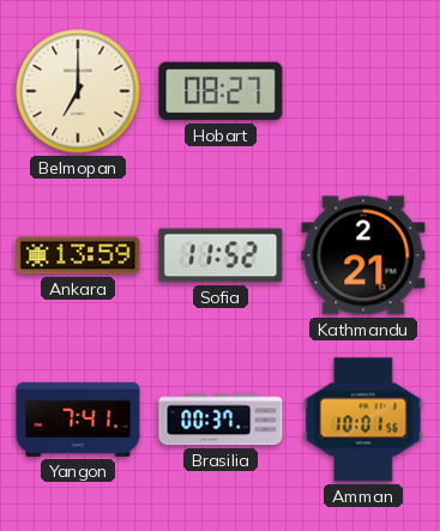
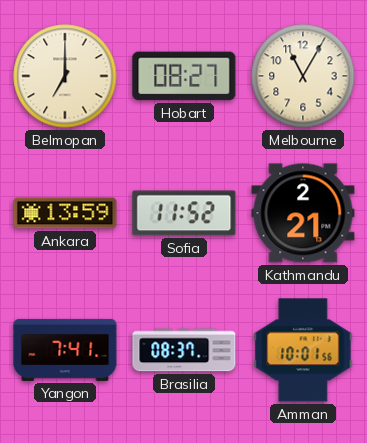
Melbourne: none -> 11:05 (303, 76)
Brasilia: 00:37 -> 08:37 (184, 350)
